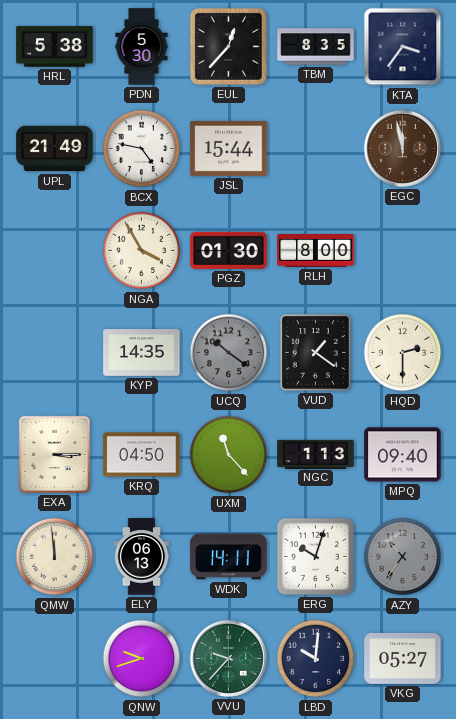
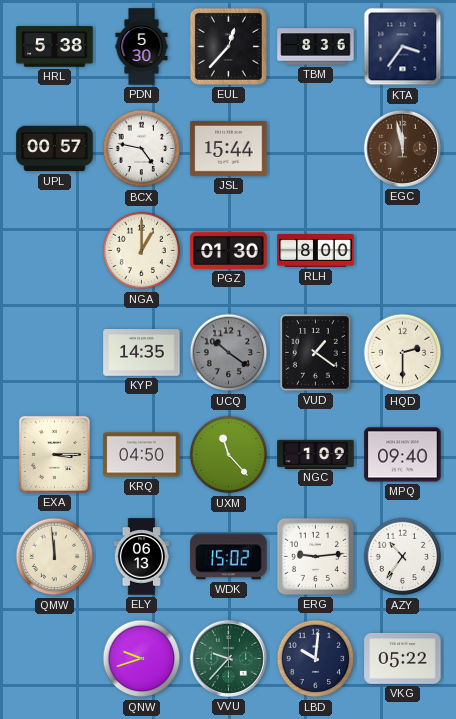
TBM: 8:35 -> 8:36 (316, 47)
UPL: 21:49 -> 00:57 (55, 149)
NGA: 3:55 -> 1:00 (142, 251)
NGC: 1:13 -> 1:09 (316, 454)
WDK: 14:11 -> 15:02 (229, 557)
ERG: 10:03 -> 9:14 (315, 556)
AZY dial: grey -> white (403, 557)
VKG: 05:27 -> 05:22 (403, 658)
